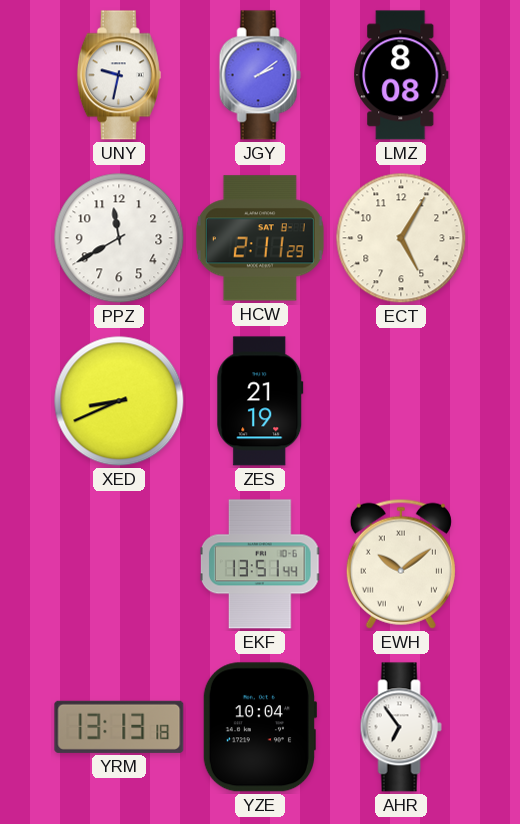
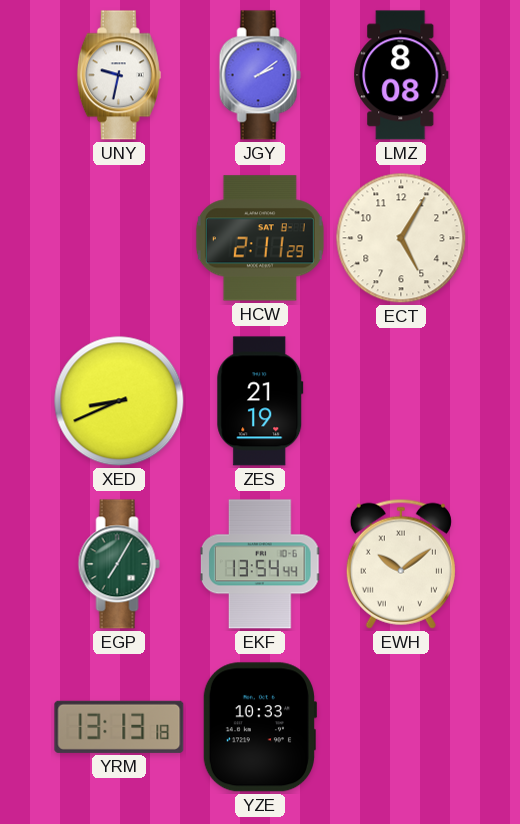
PPZ: 11:40 -> none (119, 238)
EGP: none -> 7:05 (119, 564)
EKF: 13:51 -> 13:54 (260, 564)
YZE: 10:04 -> 10:33 (260, 727)
AHR: 6:54 -> none (401, 727)
